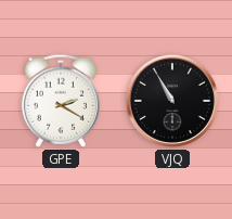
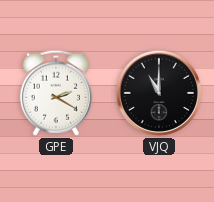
VJQ: 10:55 -> 11:00 (159, 93)
